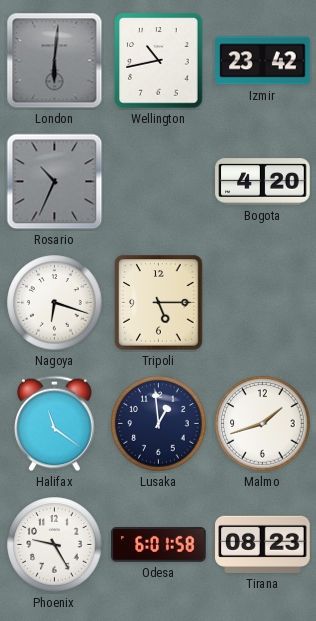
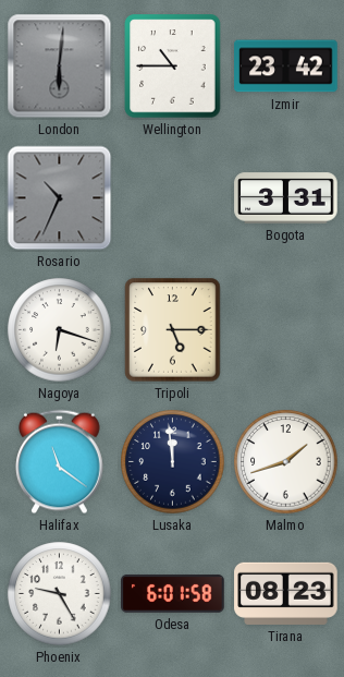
Wellington: 10:43 -> 10:45 (173, 67)
Bogota: 4:20 -> 3:31 (286, 198)
Lusaka: 12:59 -> 11:59 (173, 462)
